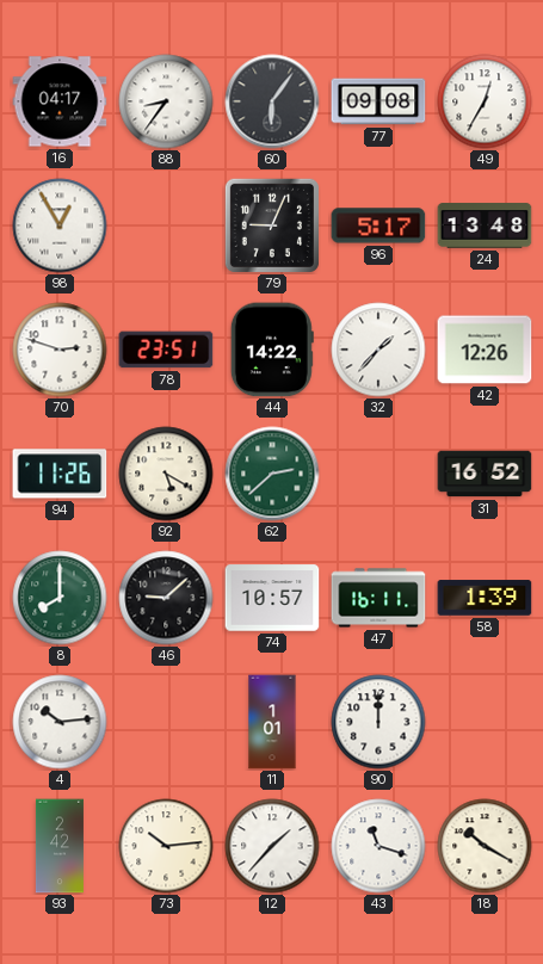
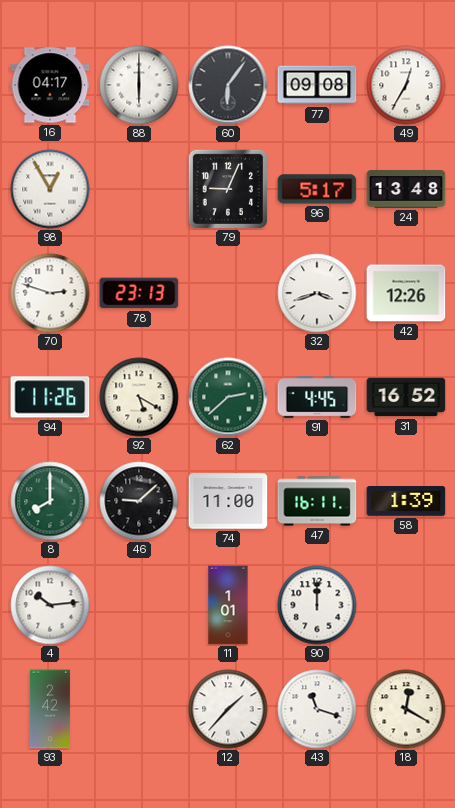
88: 8:36 -> 6:00 (139, 85)
78: 23:51 -> 23:13 (139, 293)
44: 14:22 -> none (272, 350)
32: 1:37 -> 3:42 (317, 293)
91: none -> 4:45 (317, 397)
74: 10:57 -> 11:00 (228, 501)
73: 10:14 -> none (166, 846)
18: 10:20 -> 12:20 (406, 709)
